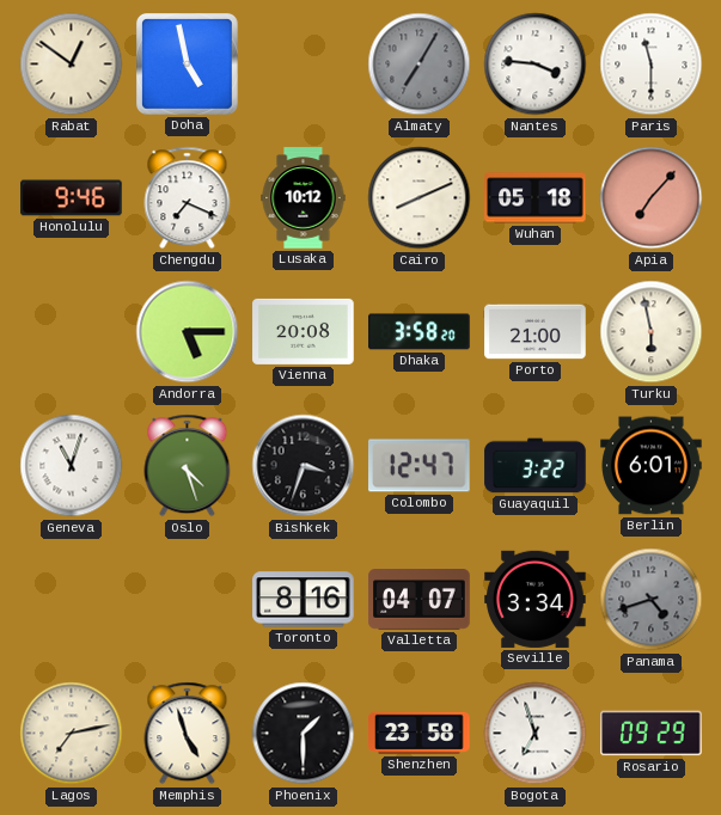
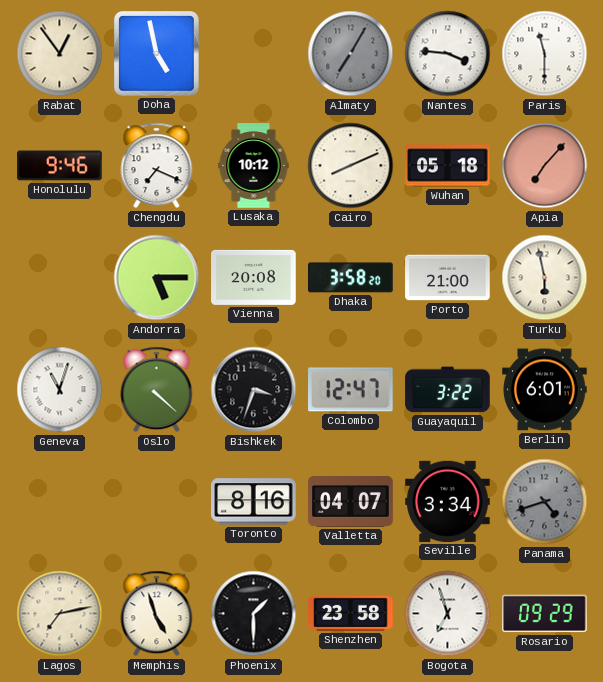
Rabat: 12:51 -> 12:54 (60, 54)
Oslo: 4:27 -> 4:22 (157, 390)
